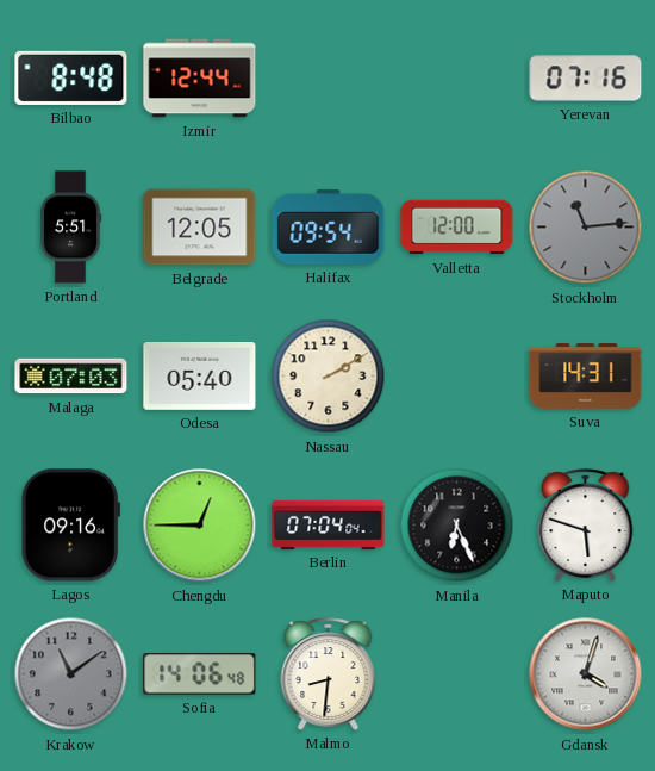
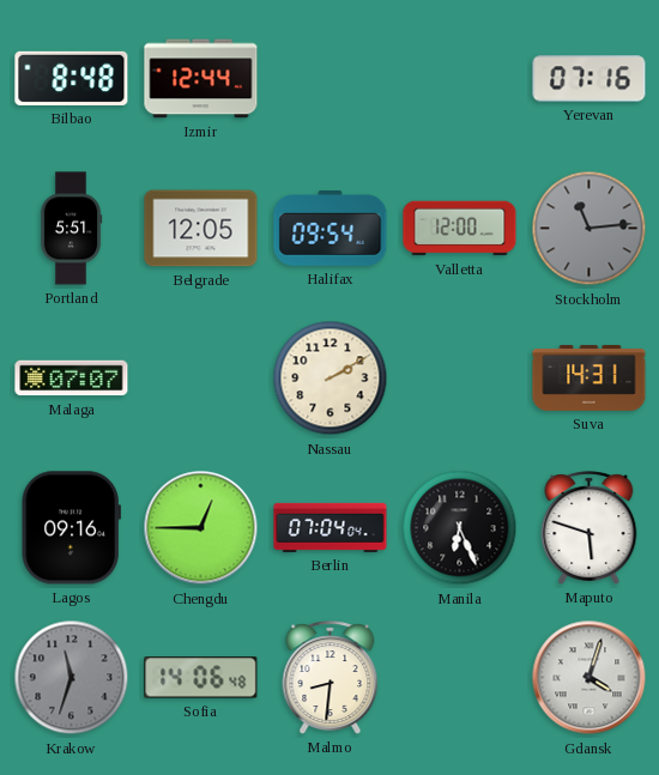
Malaga: 07:03 -> 07:07 (72, 379)
Odesa: 05:40 -> none (200, 375)
Krakow: 11:09 -> 11:33 (72, 678)
